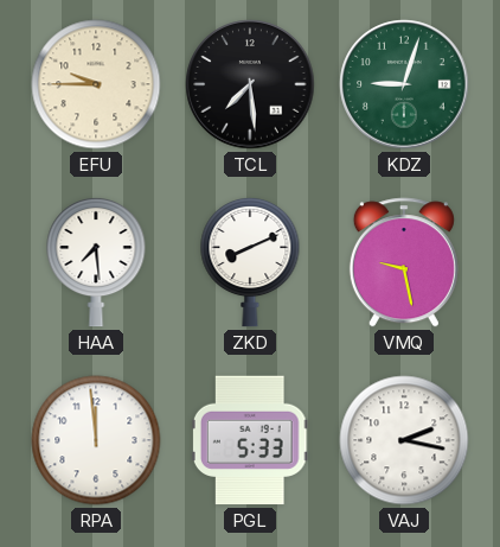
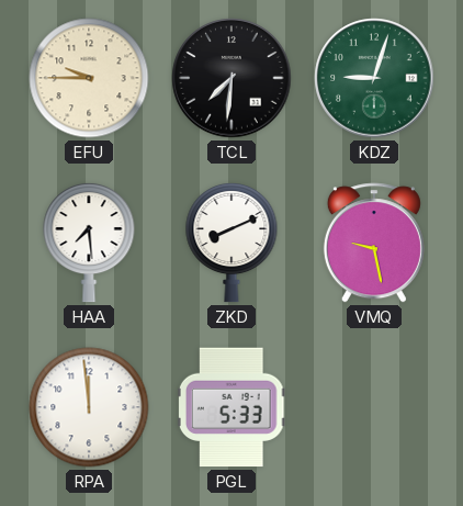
TCL: 7:29 -> 7:31 (231, 78)
VAJ: 2:17 -> none (404, 440)
